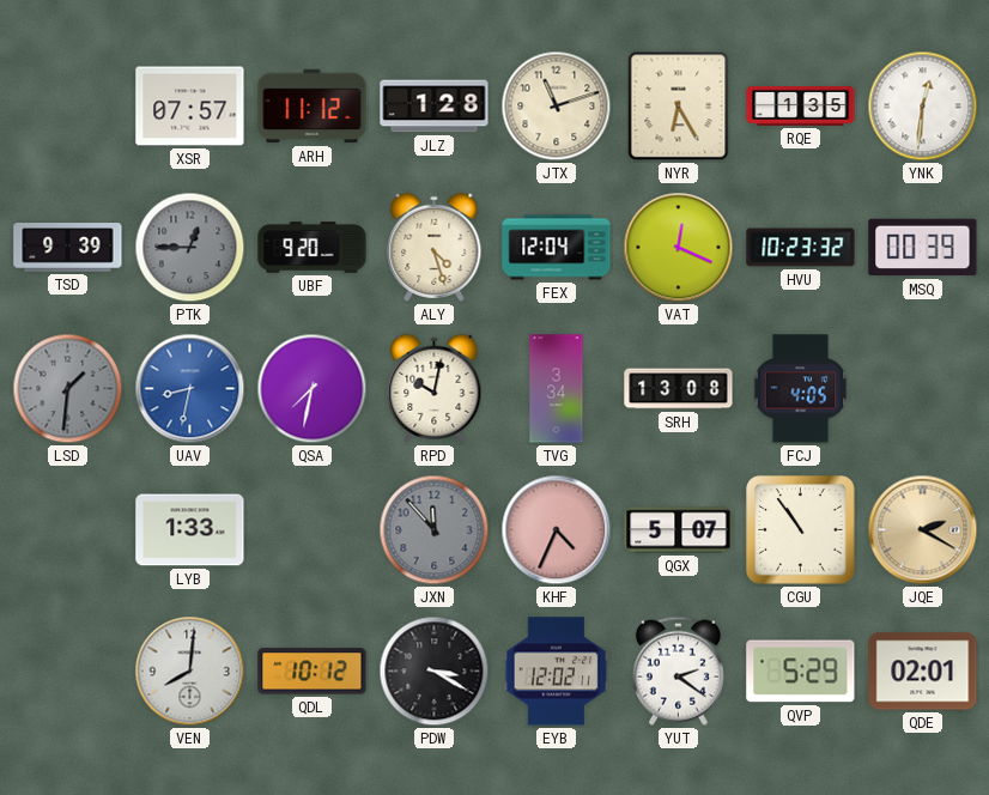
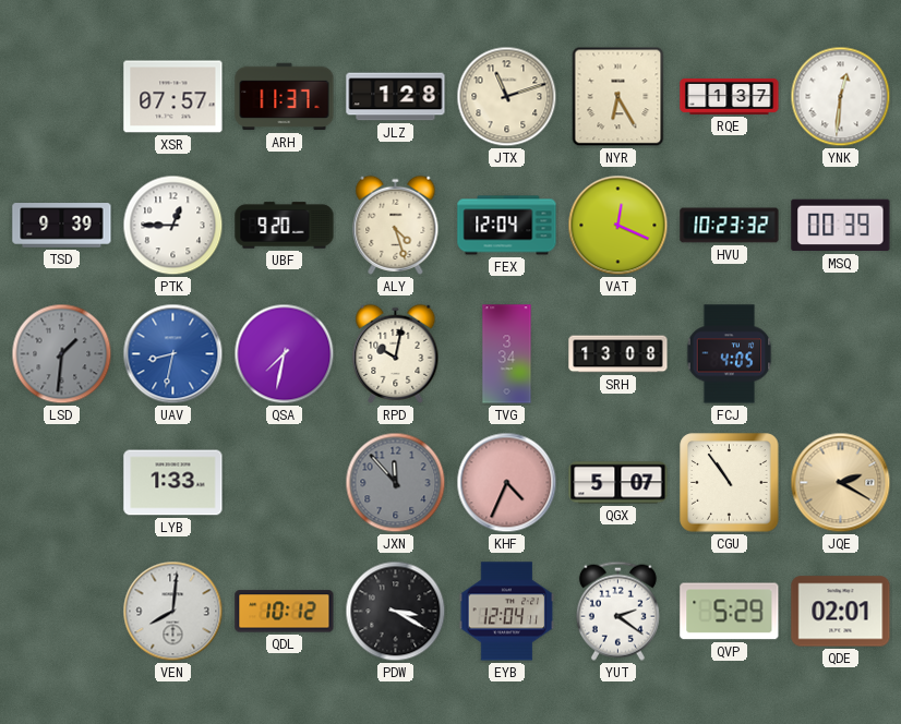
ARH: 11:12 -> 11:37 (285, 97)
RQE: 1:35 -> 1:37 (730, 96)
PTK dial: grey -> white (173, 226)
EYB: 12:02 -> 12:04 (507, 612)
